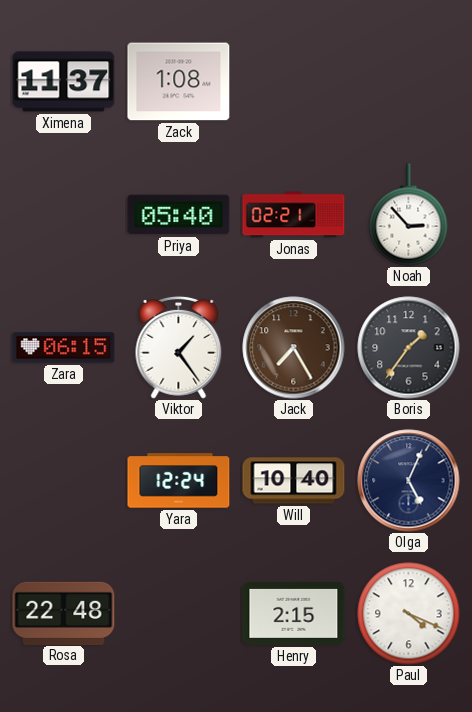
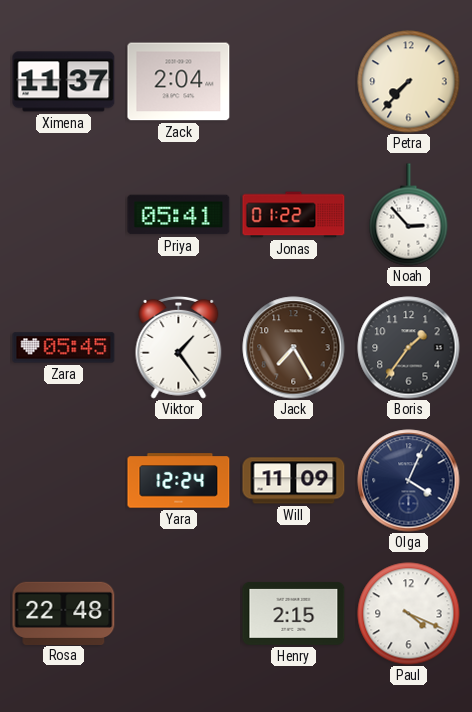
Zack: 1:08 -> 2:04 (179, 82)
Petra: none -> 7:37 (409, 82)
Priya: 05:40 -> 05:41 (179, 215)
Jonas: 02:21 -> 01:22 (294, 215)
Zara: 06:15 -> 05:45 (64, 348)
Will: 10:40 -> 11:09 (294, 481)
Olga: 5:04 -> 4:04 (409, 481)
